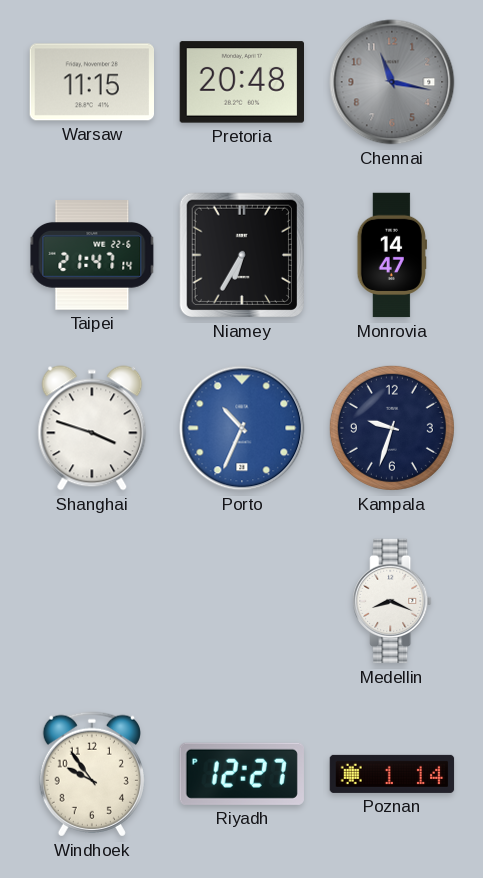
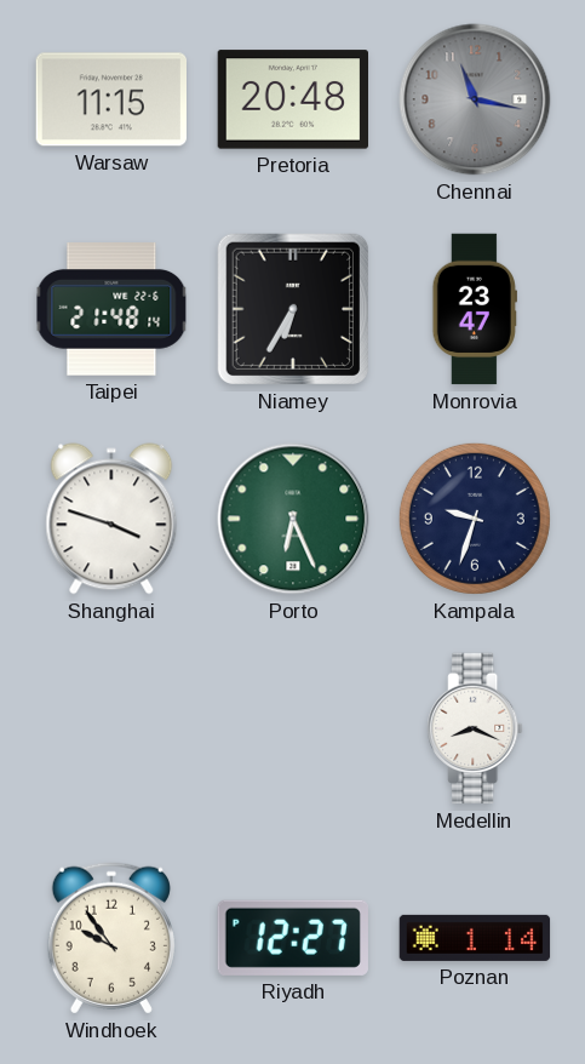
Taipei: 21:47 -> 21:48 (111, 309)
Monrovia: 14:47 -> 23:47 (475, 309)
Porto: 10:34 -> 6:26 (293, 519)
Porto dial: blue -> green (293, 519)
